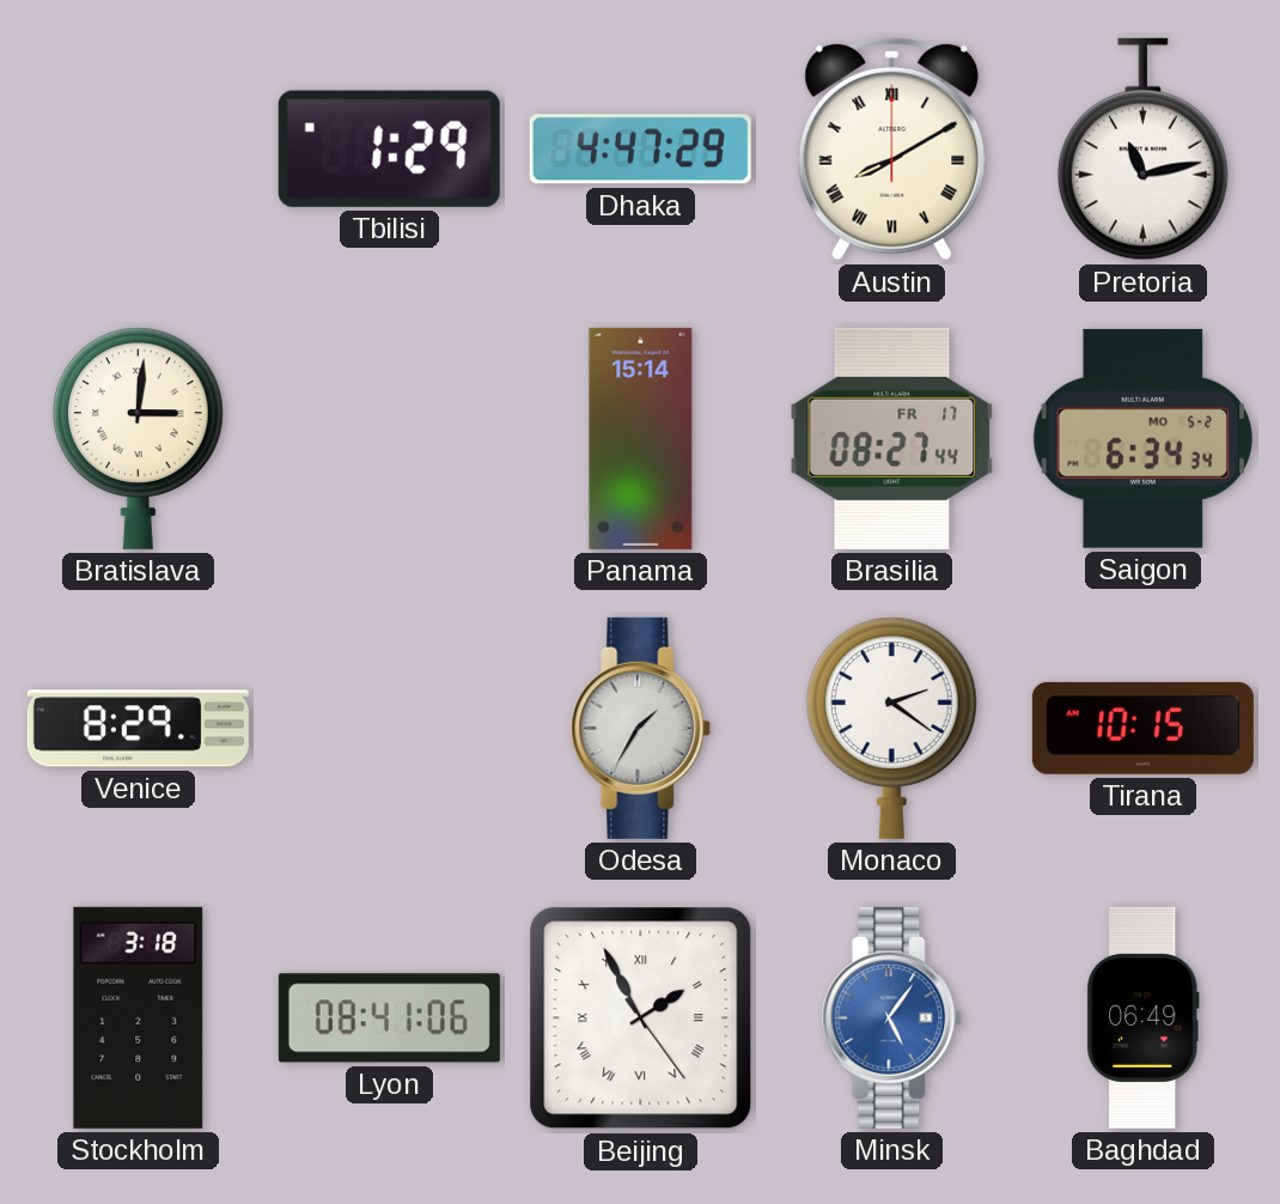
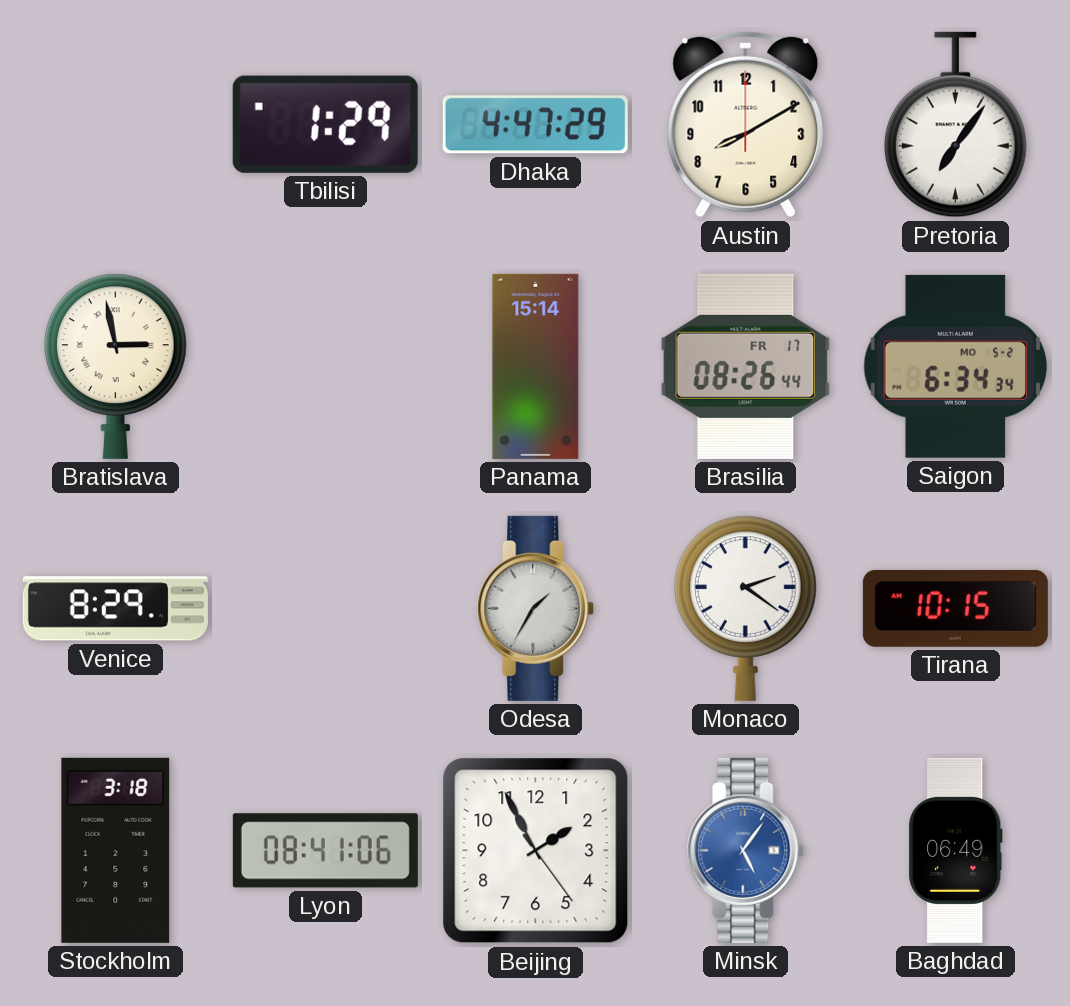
Austin numerals: Roman -> Arabic (746, 124)
Pretoria: 11:13 -> 7:06 (955, 125)
Bratislava: 3:01 -> 2:58 (115, 366)
Brasilia: 08:27 -> 08:26 (746, 366)
Beijing numerals: Roman -> Arabic (536, 851)
